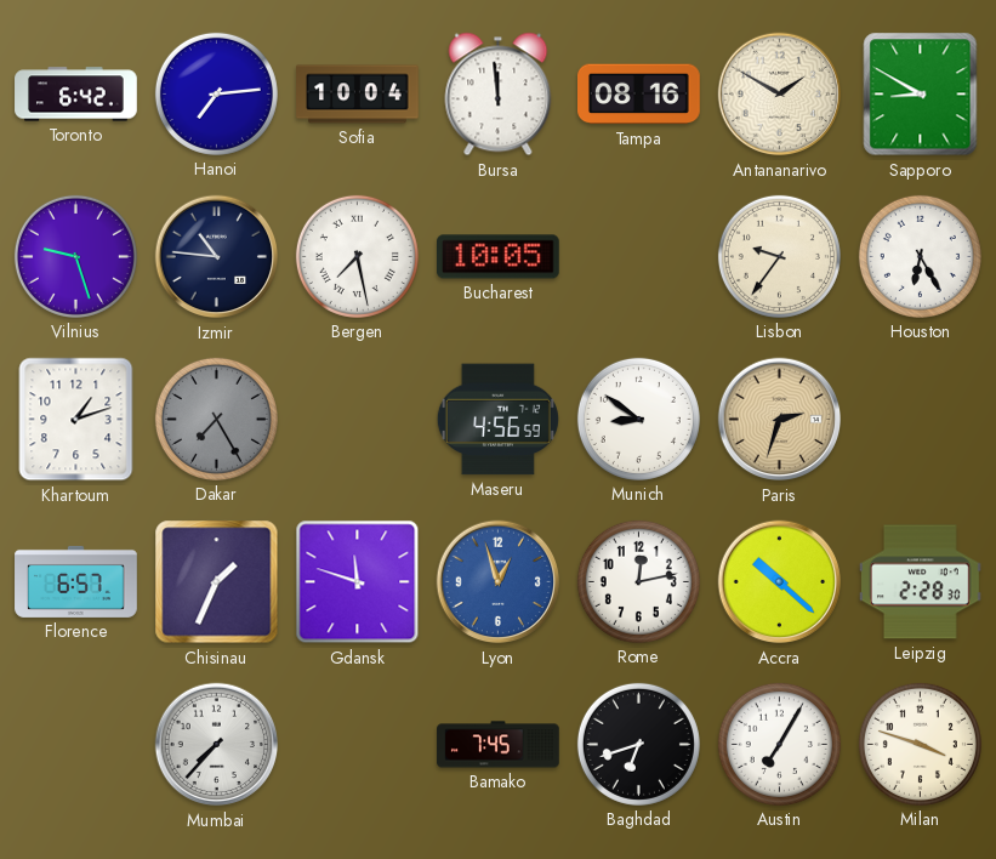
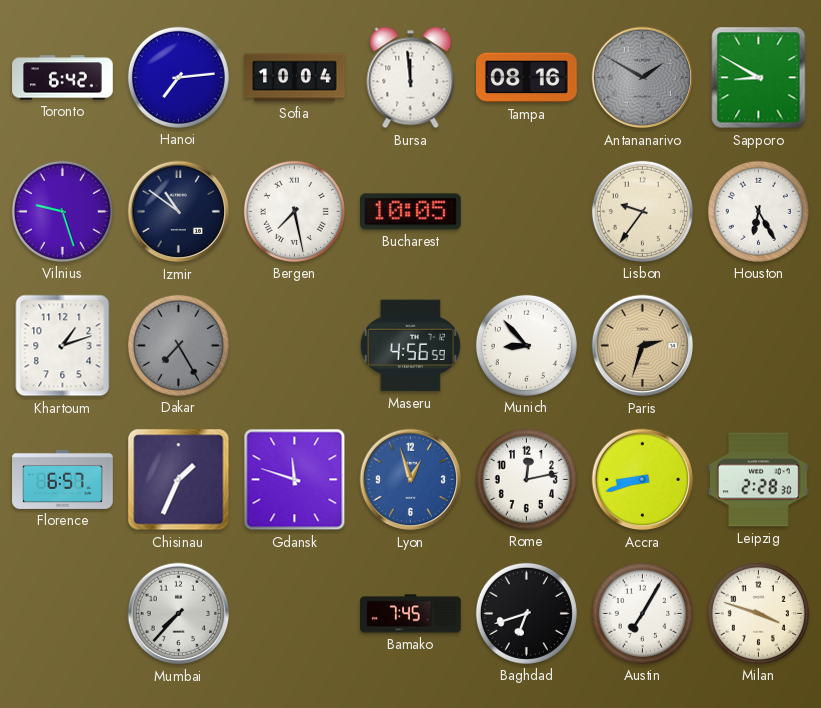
Antananarivo dial: cream -> grey (643, 78)
Izmir: 10:46 -> 10:51 (179, 212)
Munich: 8:51 -> 8:53 (526, 345)
Accra: 10:22 -> 8:42 (643, 480)
